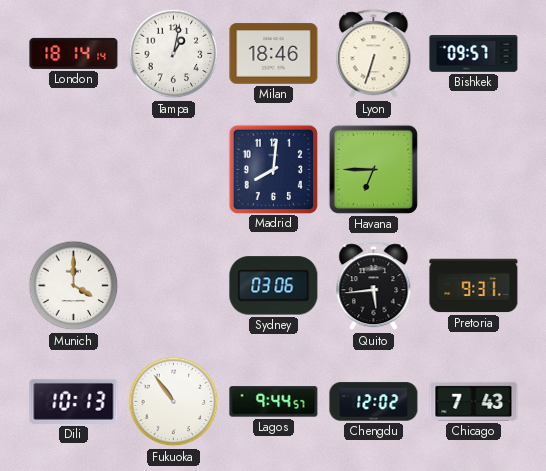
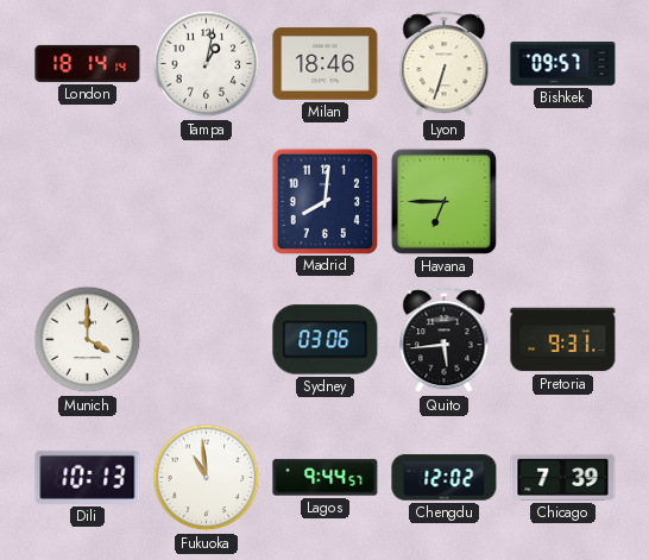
Fukuoka: 10:54 -> 10:59 (207, 478)
Chicago: 7:43 -> 7:39 (563, 477)
